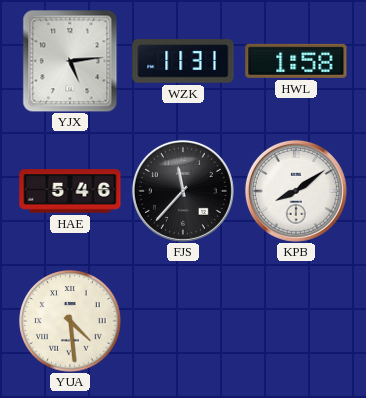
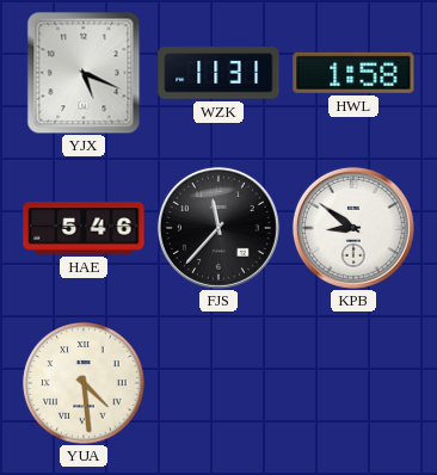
YJX: 5:14 -> 5:19 (84, 73)
KPB: 8:09 -> 8:51 (353, 228)
